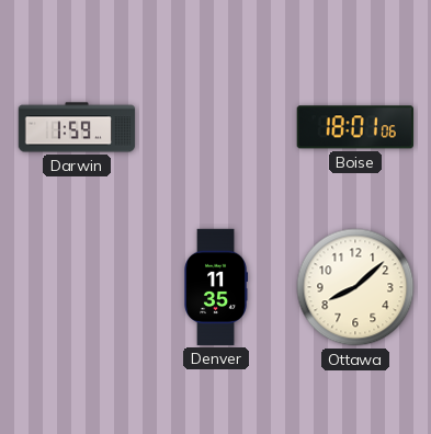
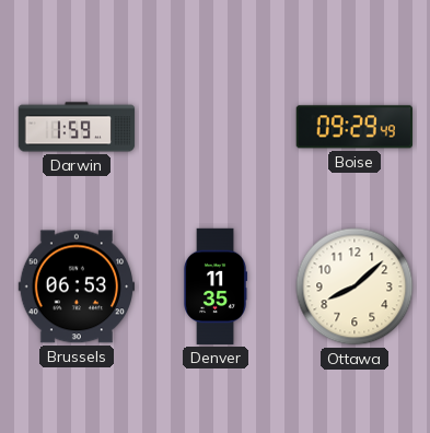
Boise: 18:01 -> 09:29 (355, 127)
Brussels: none -> 06:53 (75, 286)
